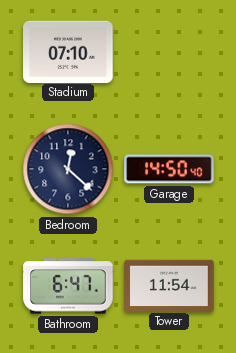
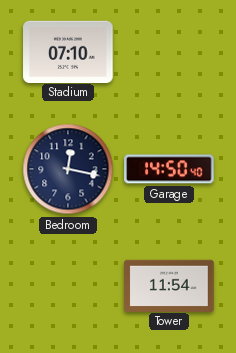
Bedroom: 12:22 -> 12:17 (68, 169)
Bathroom: 6:47 -> none (68, 286)
